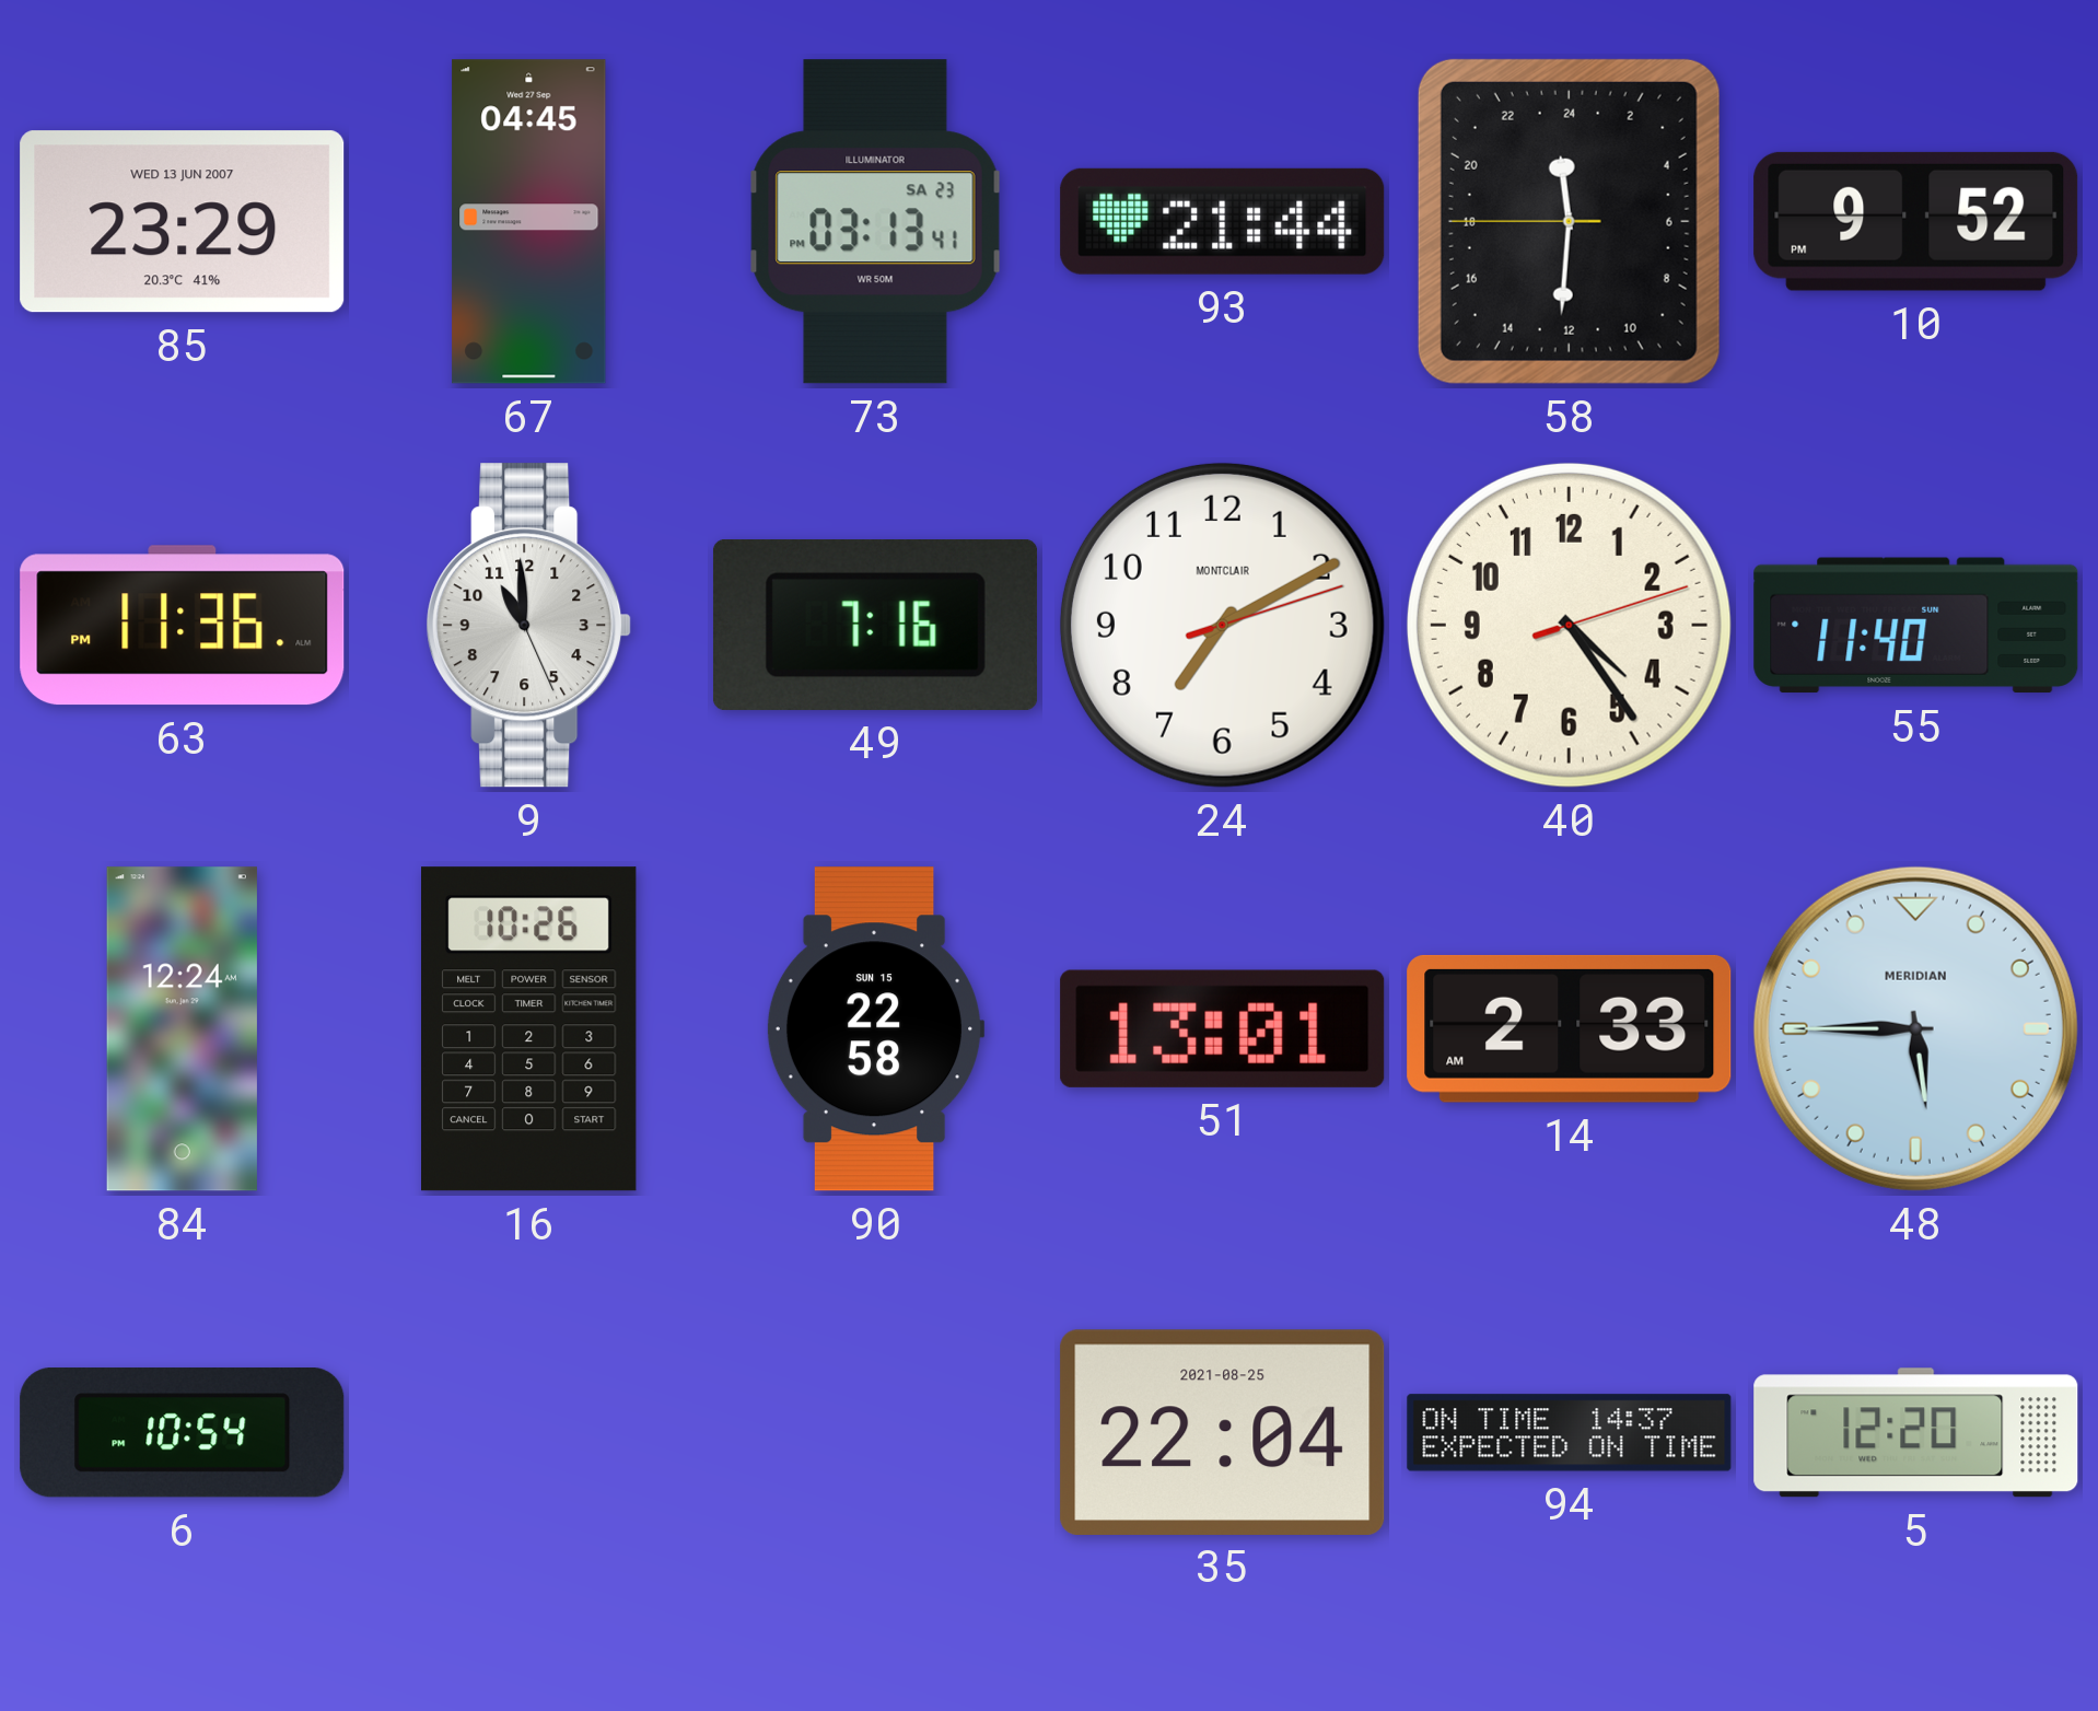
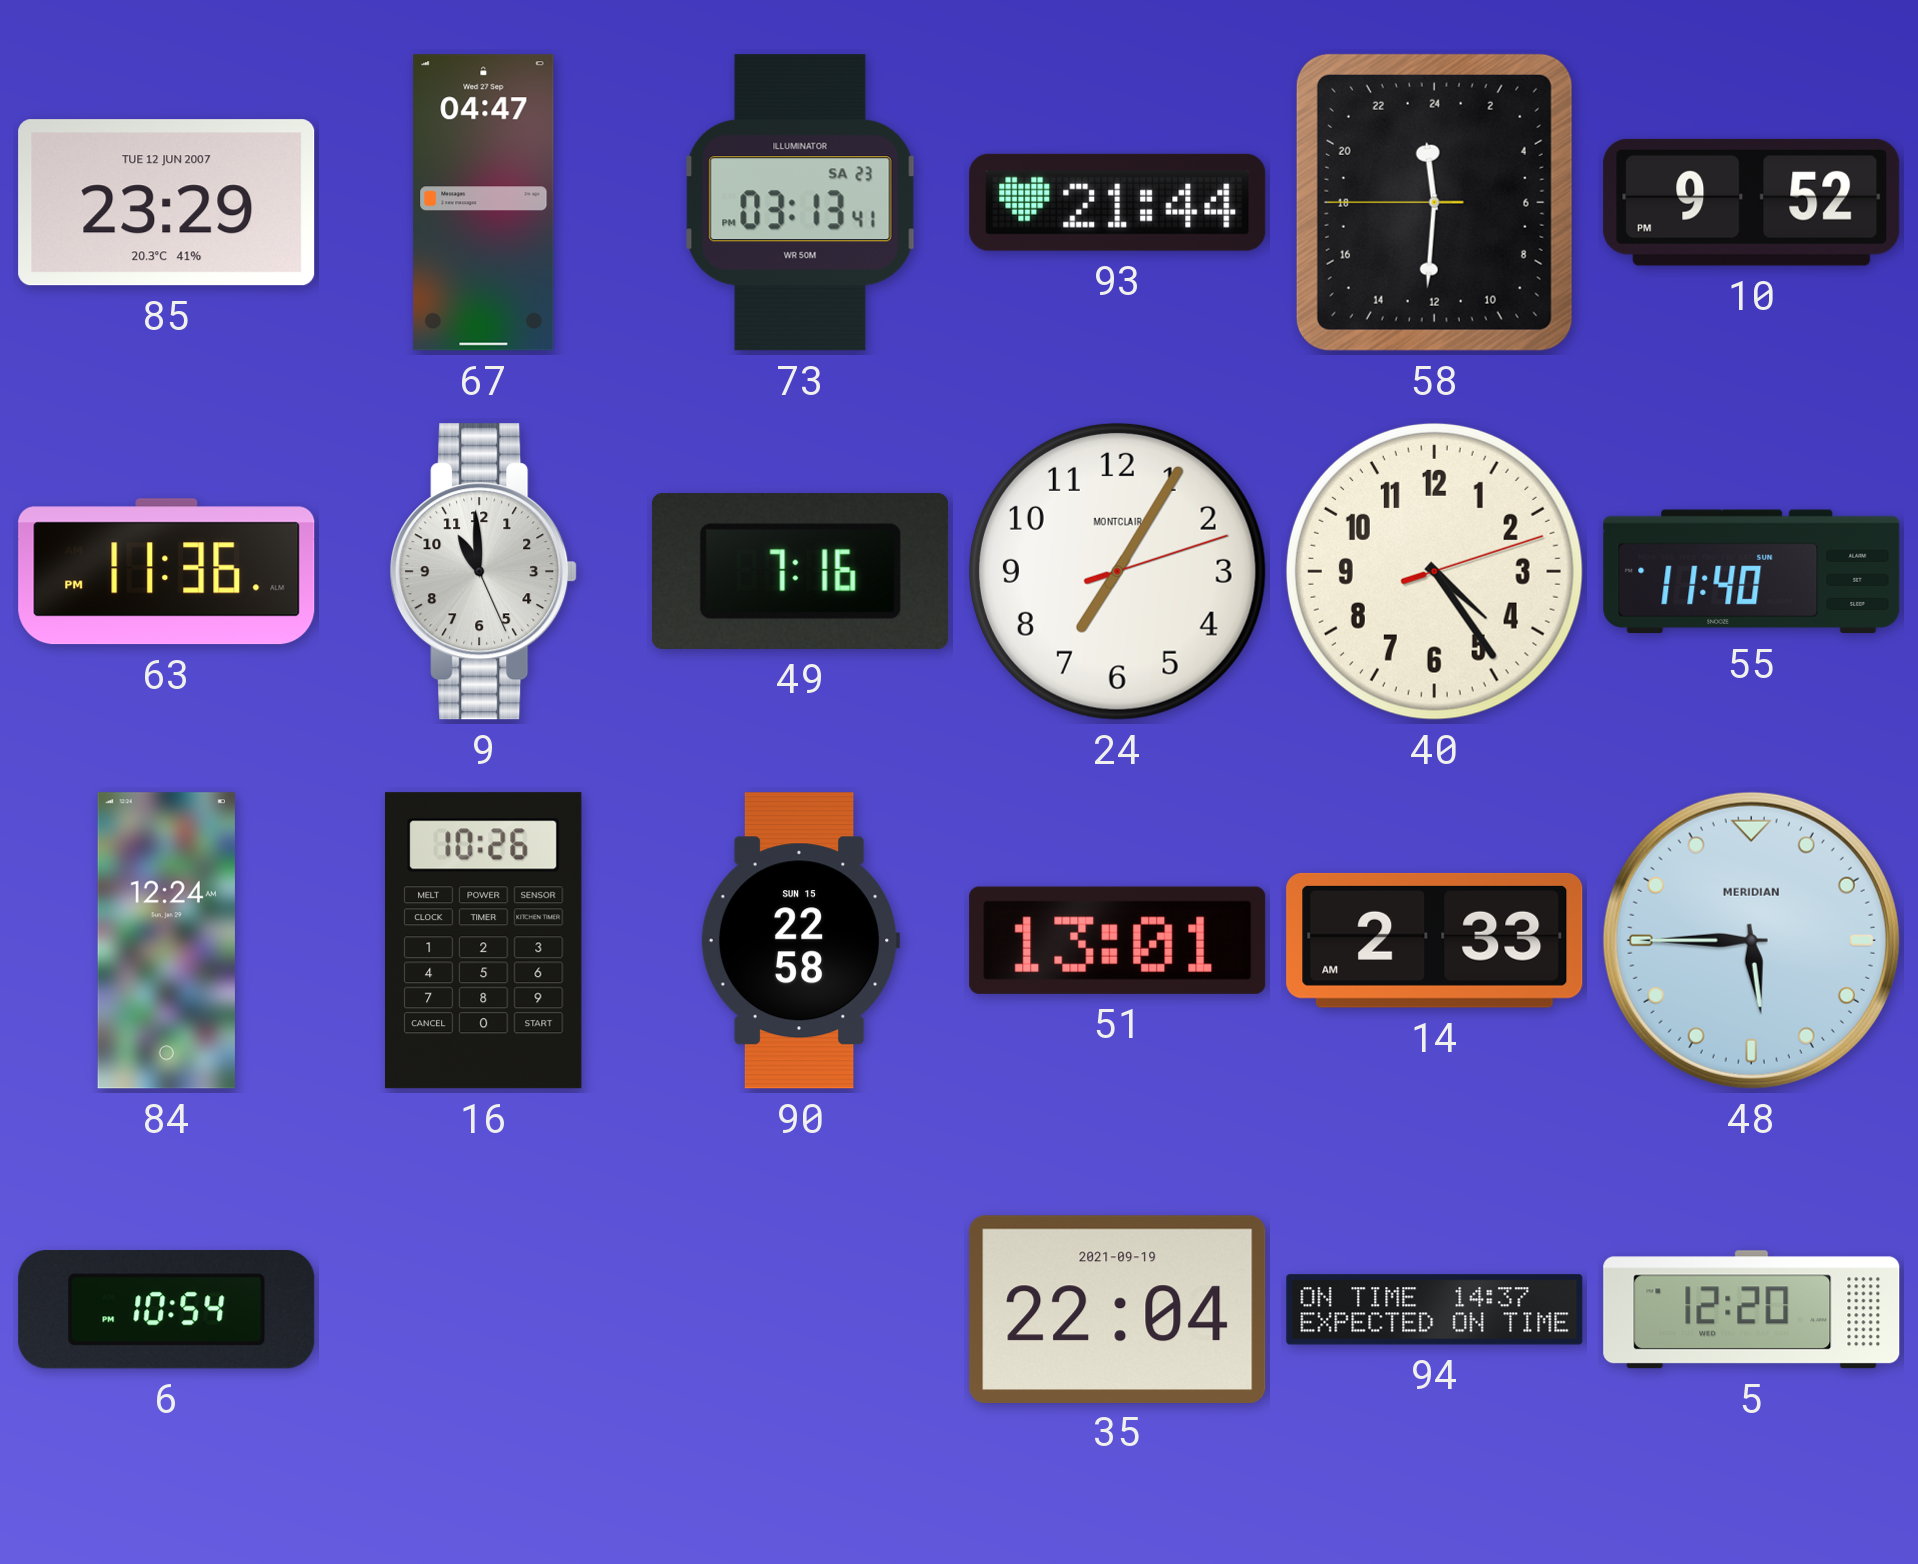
85 date: WED 13 JUN 2007 -> TUE 12 JUN 2007 (167, 203)
67: 04:45 -> 04:47 (484, 203)
24: 7:10 -> 7:05 (1117, 571)
35 date: 2021-08-25 -> 2021-09-19 (1118, 1309)
